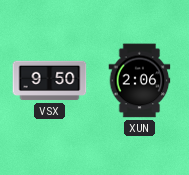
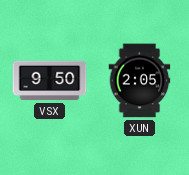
XUN: 2:06 -> 2:05 (140, 81)
